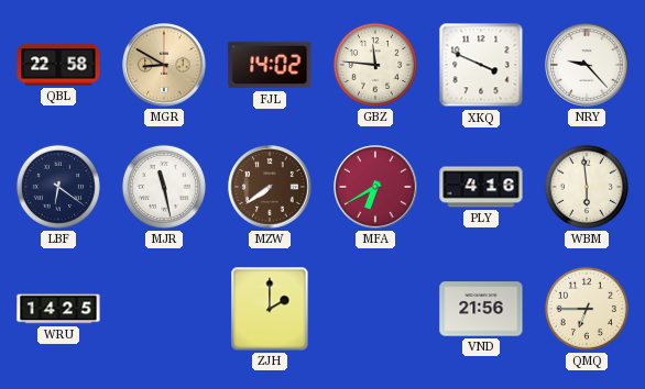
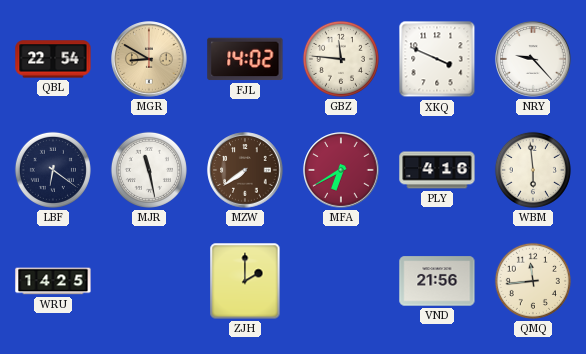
QBL: 22:58 -> 22:54 (53, 59)
QMQ: 6:45 -> 11:44 (533, 281)
